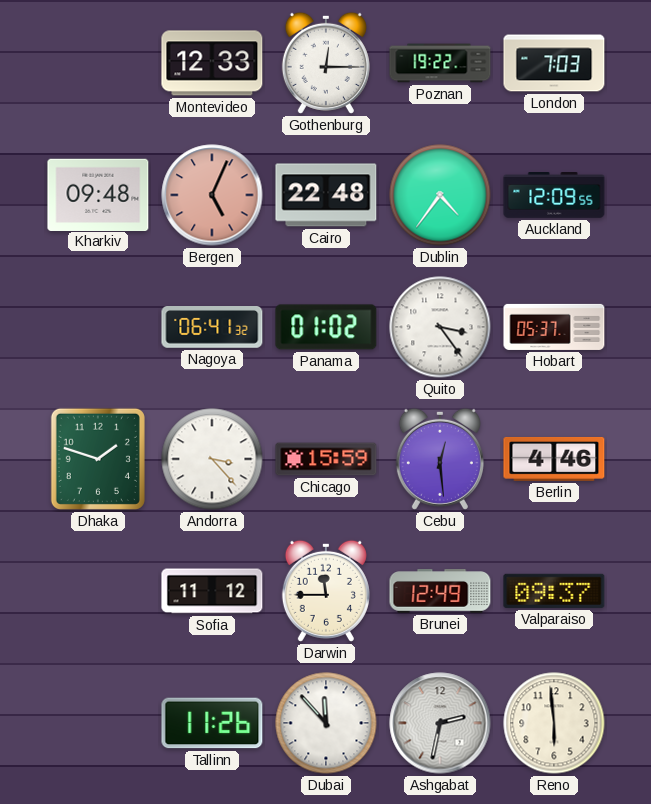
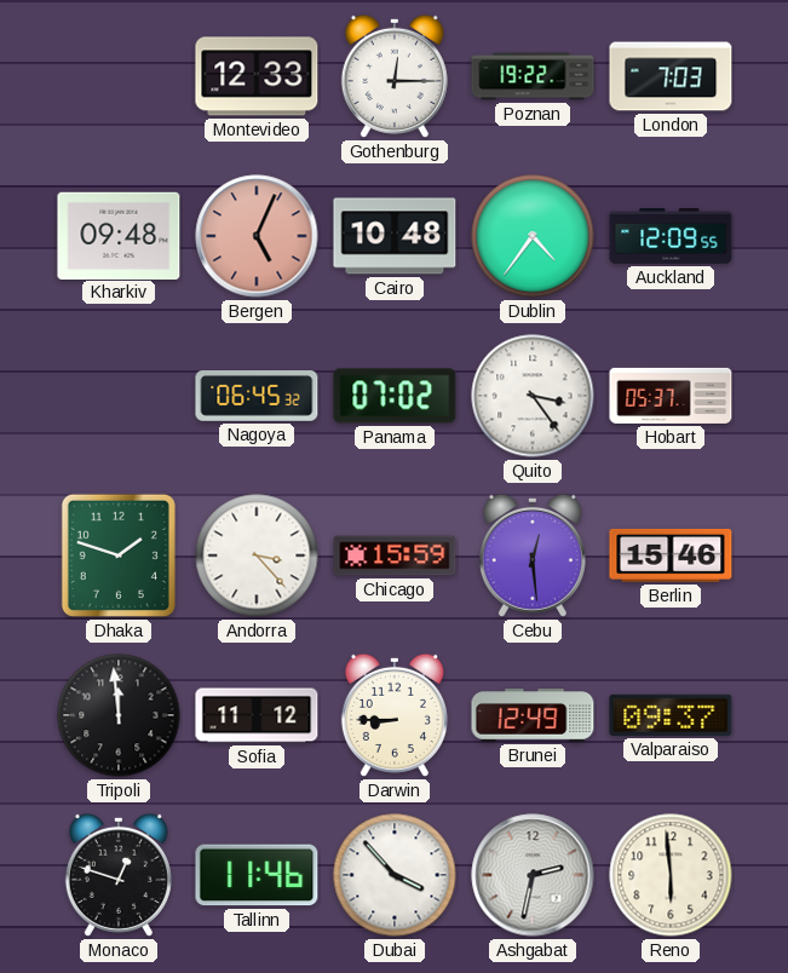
Cairo: 22:48 -> 10:48 (395, 236)
Nagoya: 06:41 -> 06:45 (257, 397)
Panama: 01:02 -> 07:02 (395, 396)
Berlin: 4:46 -> 15:46 (671, 555)
Tripoli: none -> 11:59 (119, 715)
Darwin: 11:45 -> 8:45 (395, 715)
Monaco: none -> 12:48 (119, 875)
Tallinn: 11:26 -> 11:46 (257, 875)
Dubai: 11:53 -> 3:53 (395, 875)
